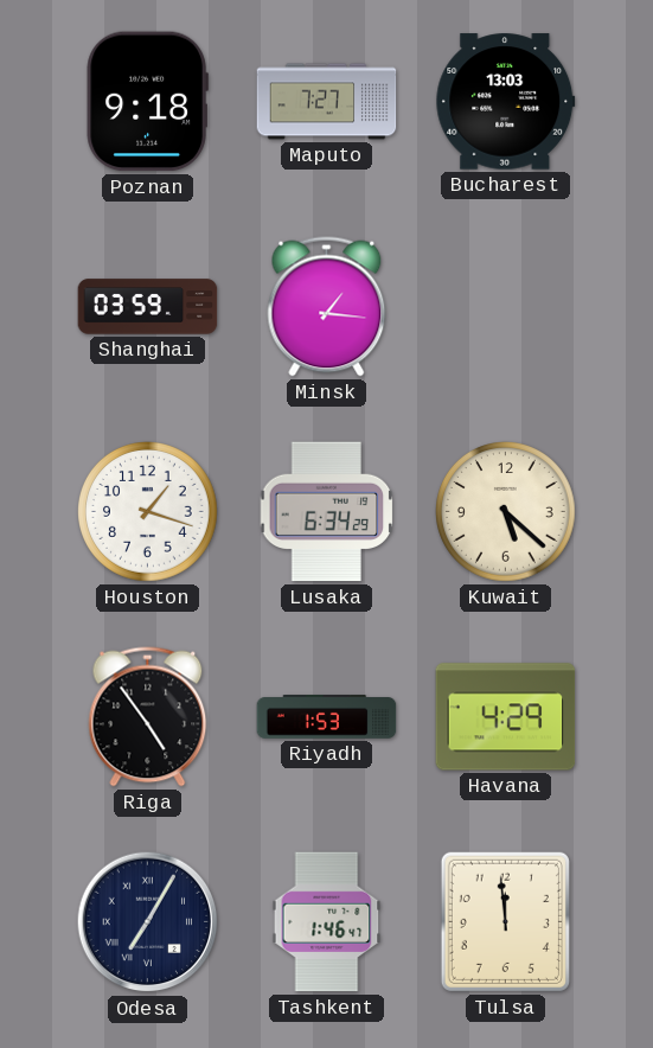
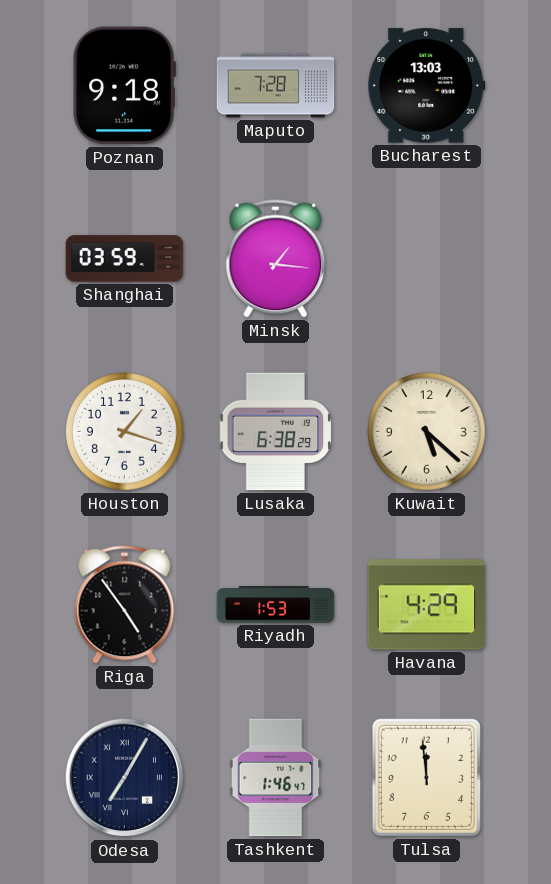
Maputo: 7:27 -> 7:28 (276, 86)
Lusaka: 6:34 -> 6:38 (276, 432)
